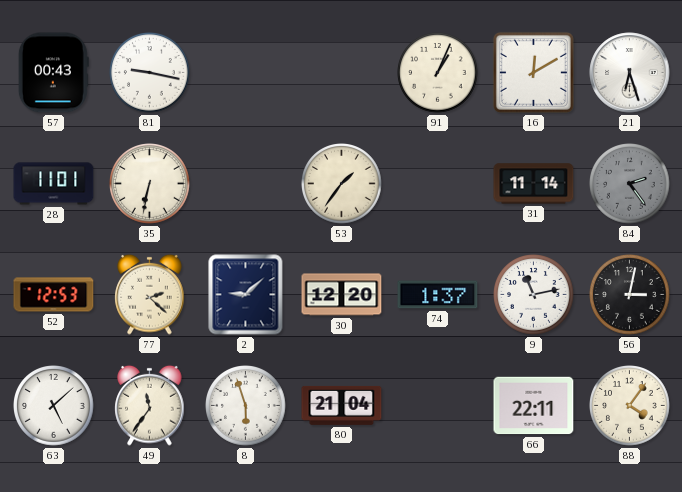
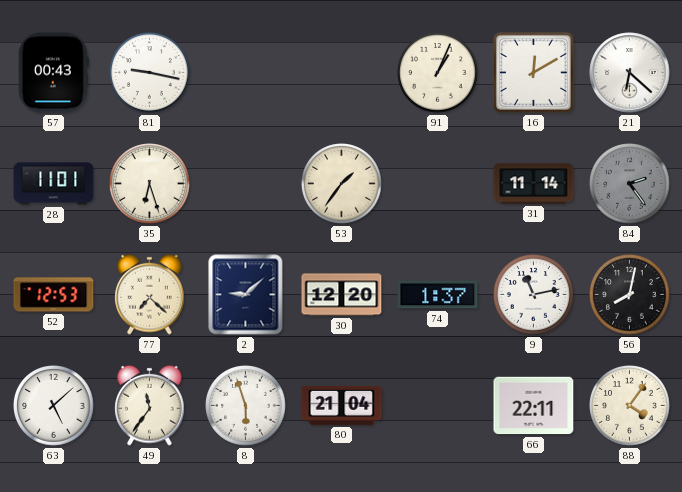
21: 6:27 -> 6:22 (630, 73)
35: 6:32 -> 6:27 (150, 184)
77: 2:22 -> 7:22 (150, 294)
56: 3:02 -> 8:02 (630, 295)
